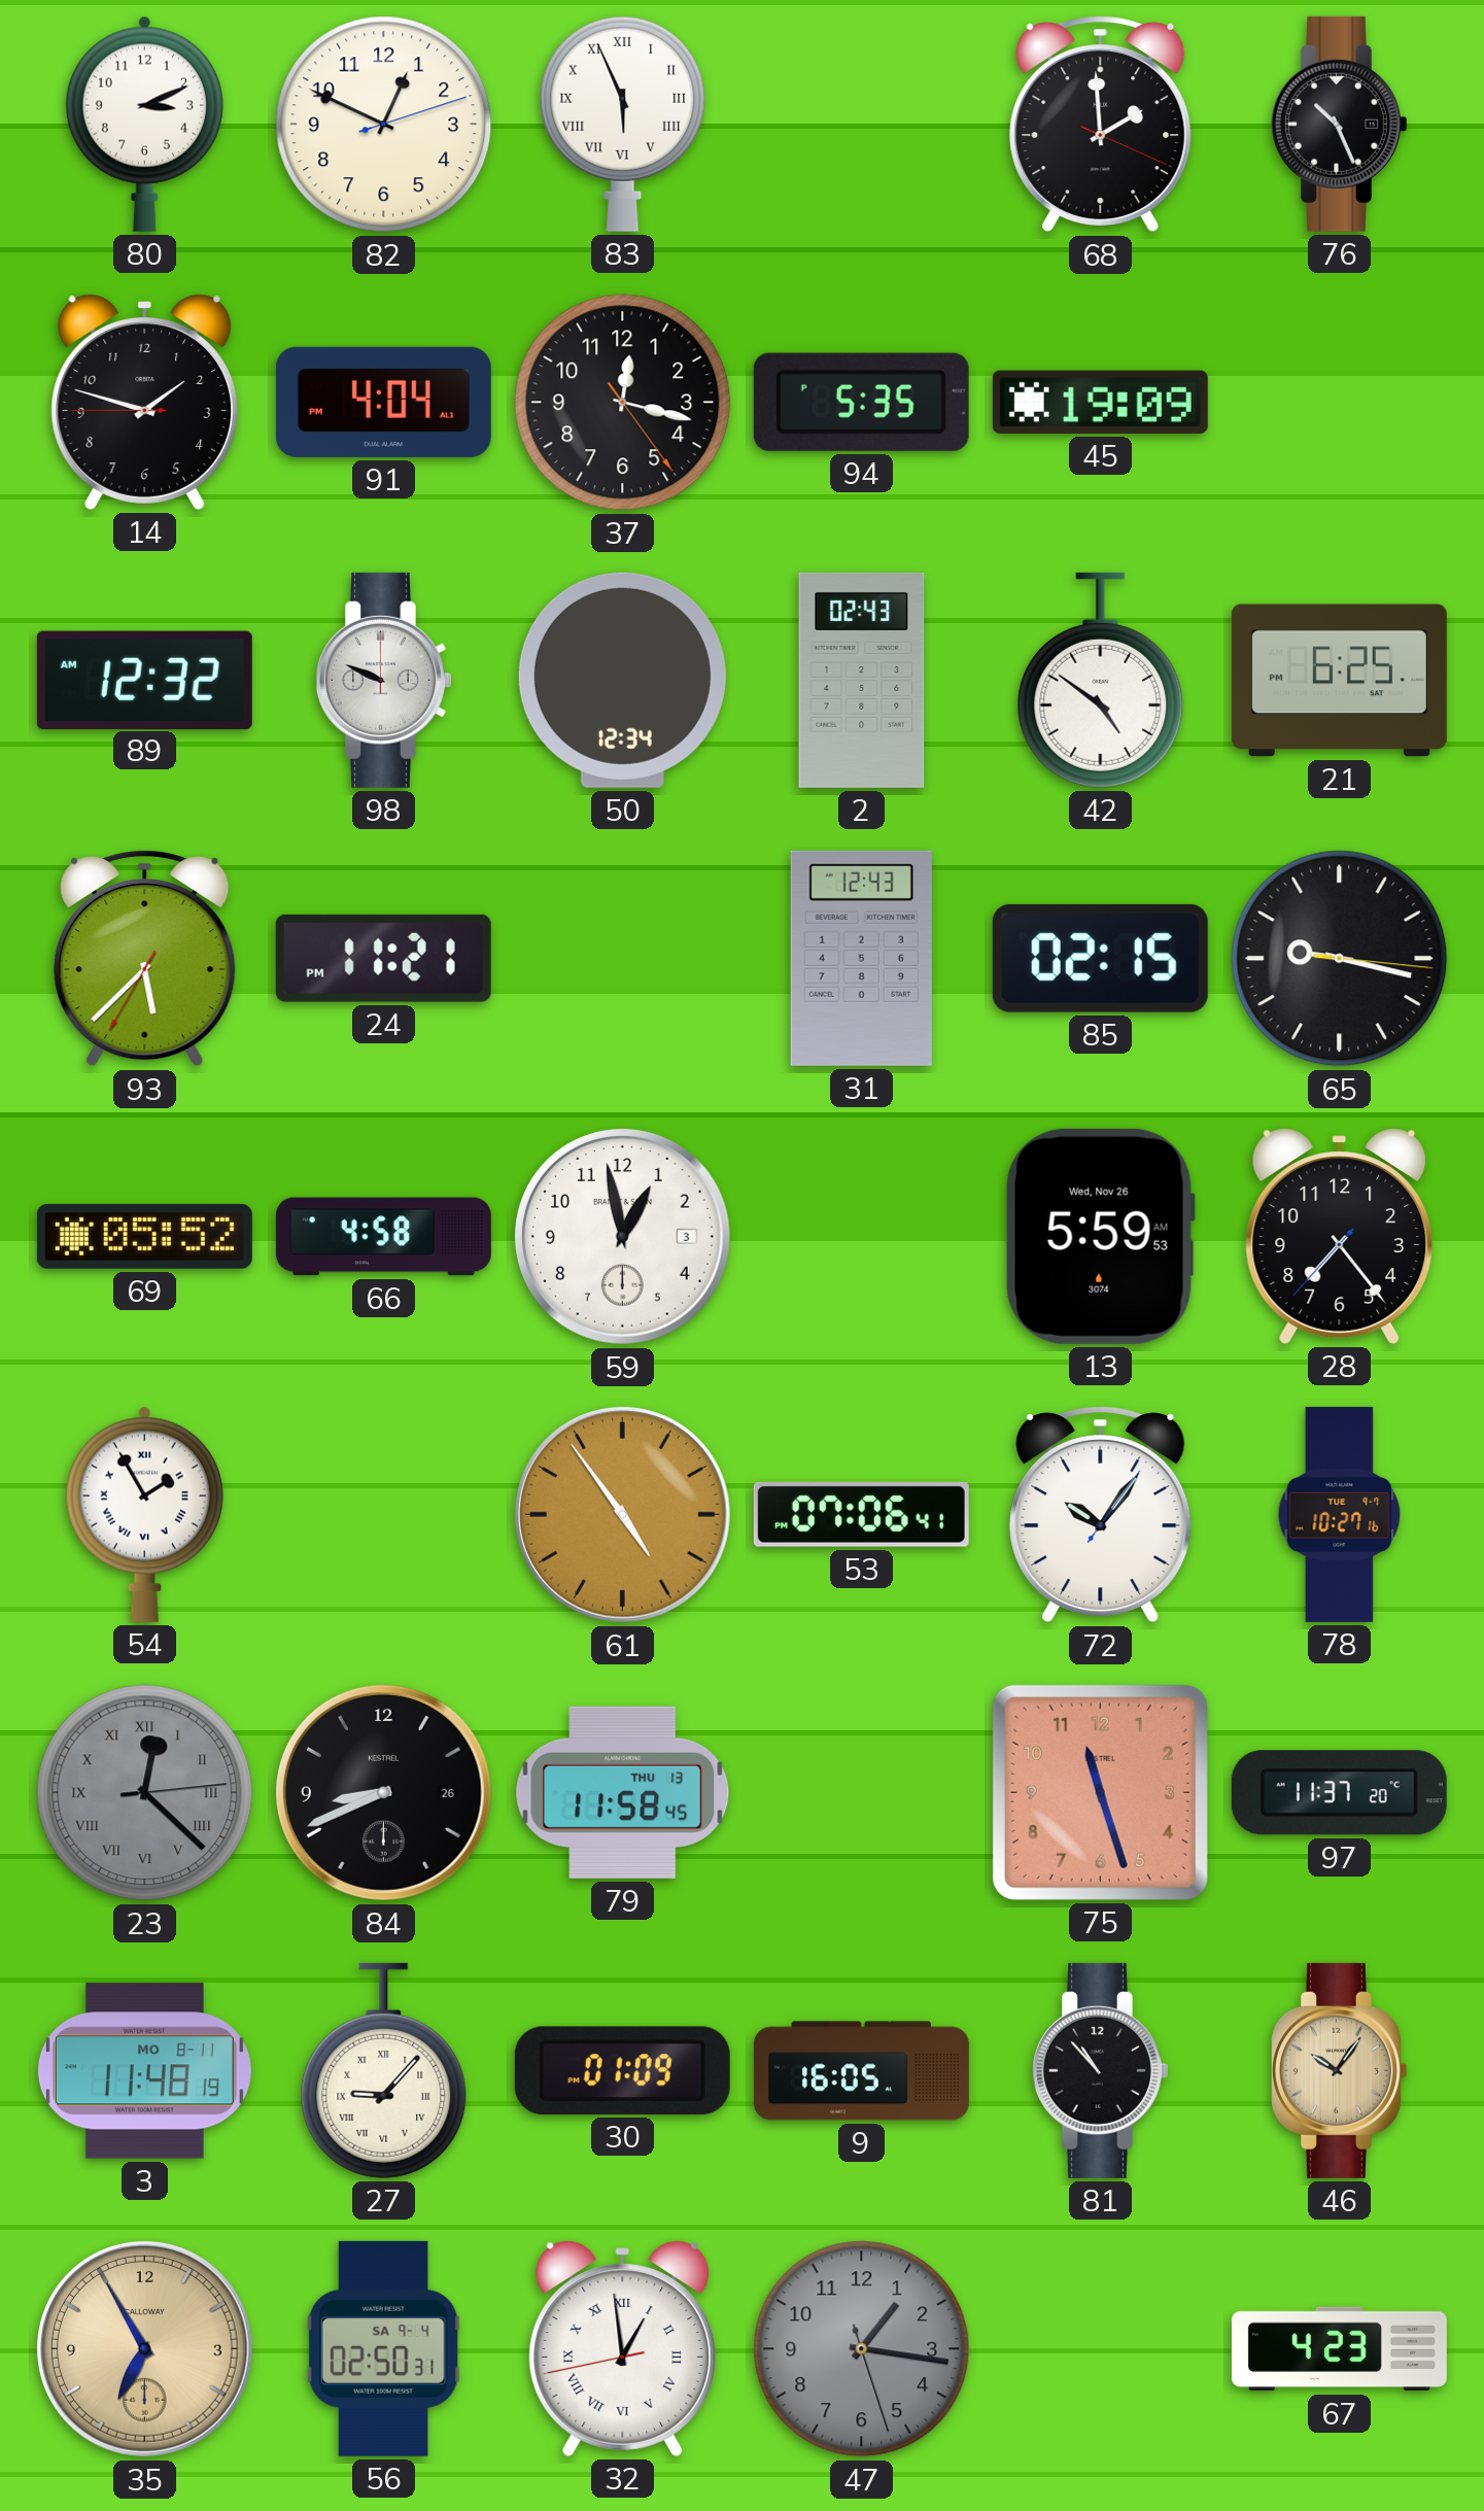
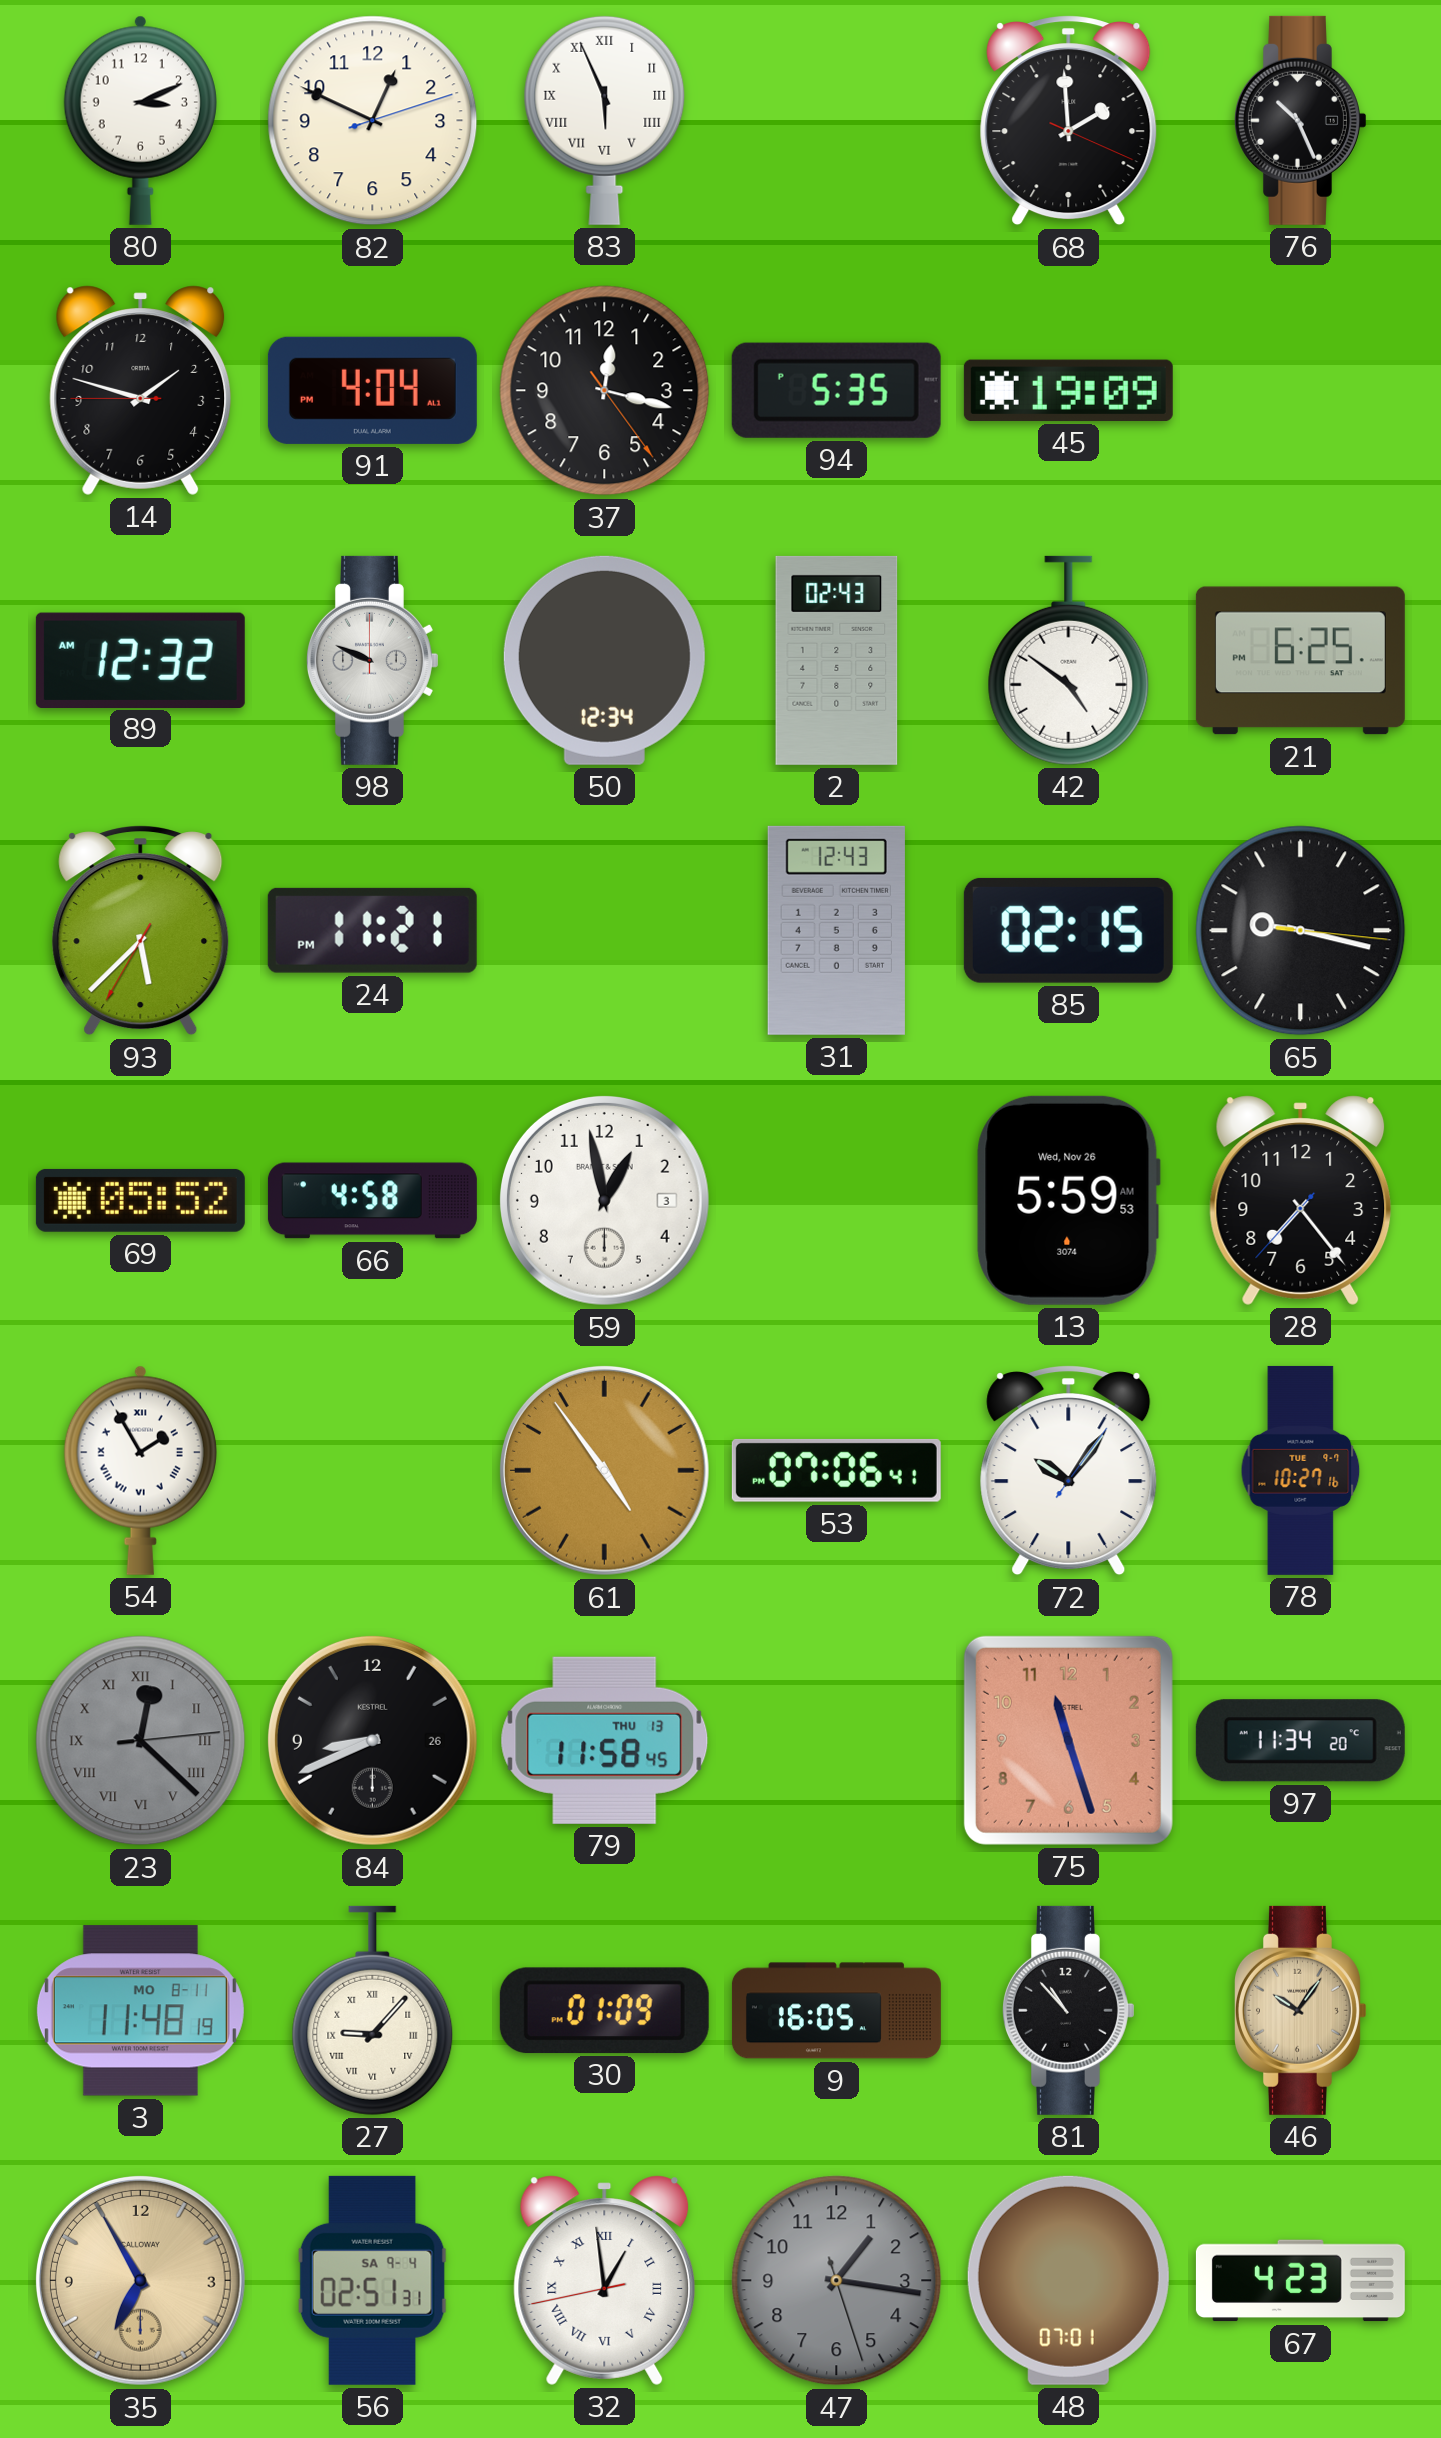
97: 11:37 -> 11:34 (1300, 1741)
56: 02:50 -> 02:51 (372, 2280)
48: none -> 07:01 (1068, 2280)
